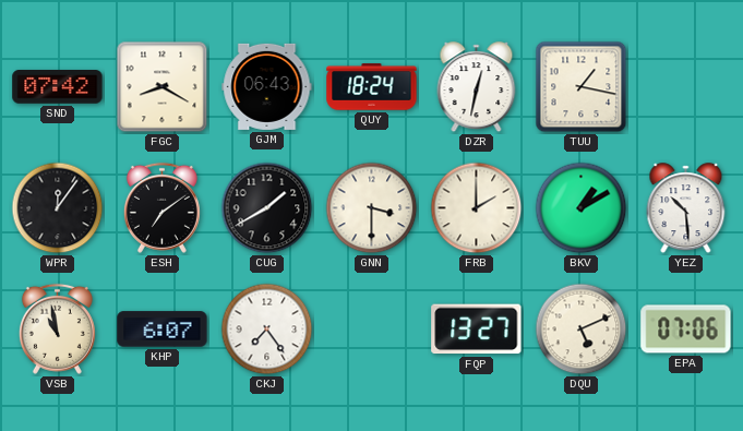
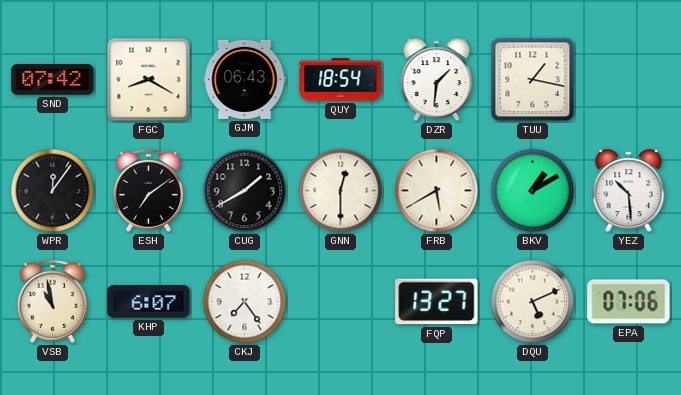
QUY: 18:24 -> 18:54 (341, 80)
DZR: 12:32 -> 1:31 (437, 80)
GNN: 3:30 -> 12:30 (341, 191)
FRB: 2:00 -> 5:40 (437, 191)
